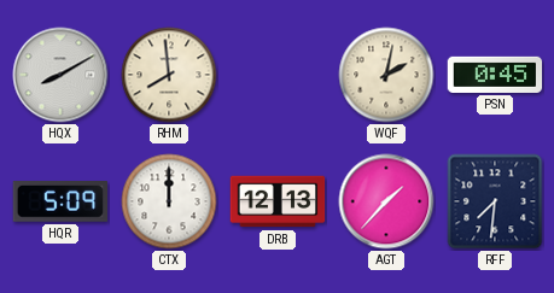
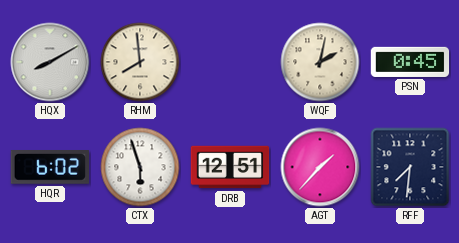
HQR: 5:09 -> 6:02 (49, 168)
CTX: 12:00 -> 5:57 (140, 167)
DRB: 12:13 -> 12:51 (230, 167)
